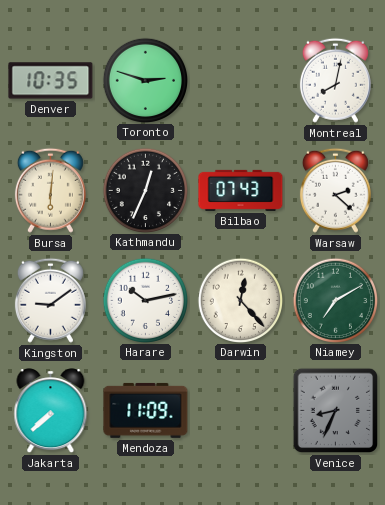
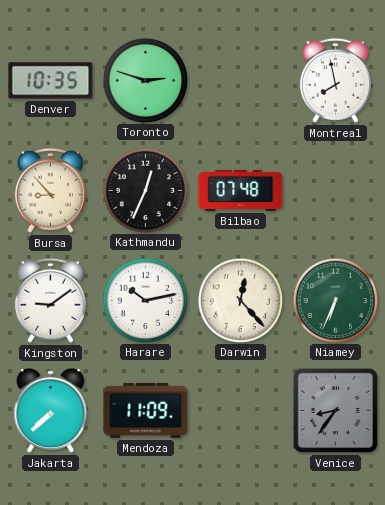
Montreal: 8:02 -> 7:58 (335, 80)
Bursa: 6:01 -> 8:53 (50, 190)
Bilbao: 07:43 -> 07:48 (241, 190)
Warsaw: 2:22 -> none (335, 190)
Niamey: 7:10 -> 6:34 (335, 300)
Venice: 8:34 -> 8:36 (336, 411)
